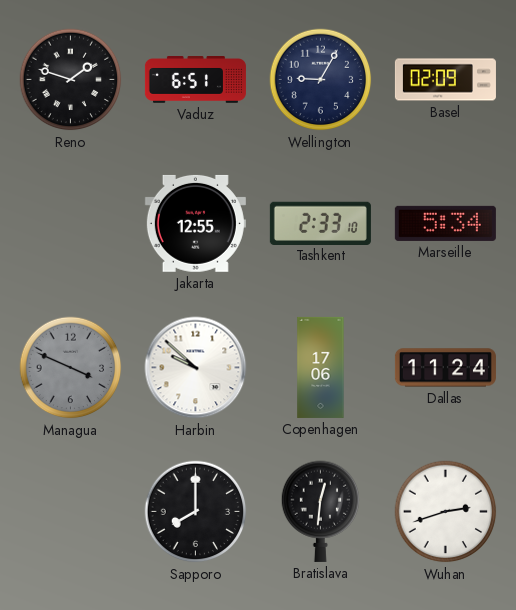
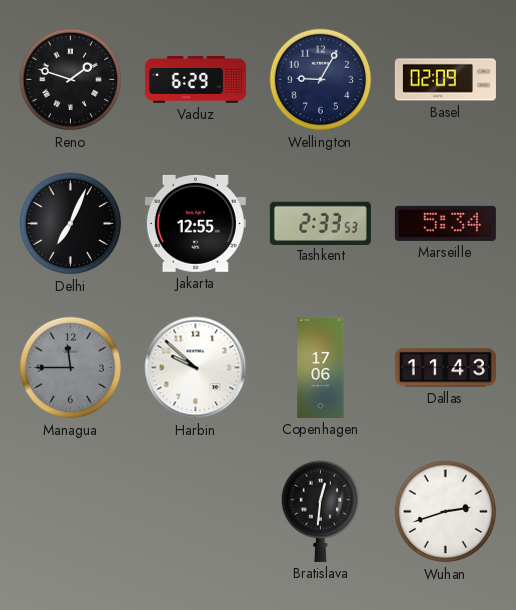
Vaduz: 6:51 -> 6:29 (195, 80)
Delhi: none -> 7:04 (71, 224)
Tashkent: 2:33:10 -> 2:33:53 (320, 223)
Managua: 3:49 -> 11:45 (71, 368)
Dallas: 11:24 -> 11:43 (445, 368)
Sapporo: 8:00 -> none (196, 512)
